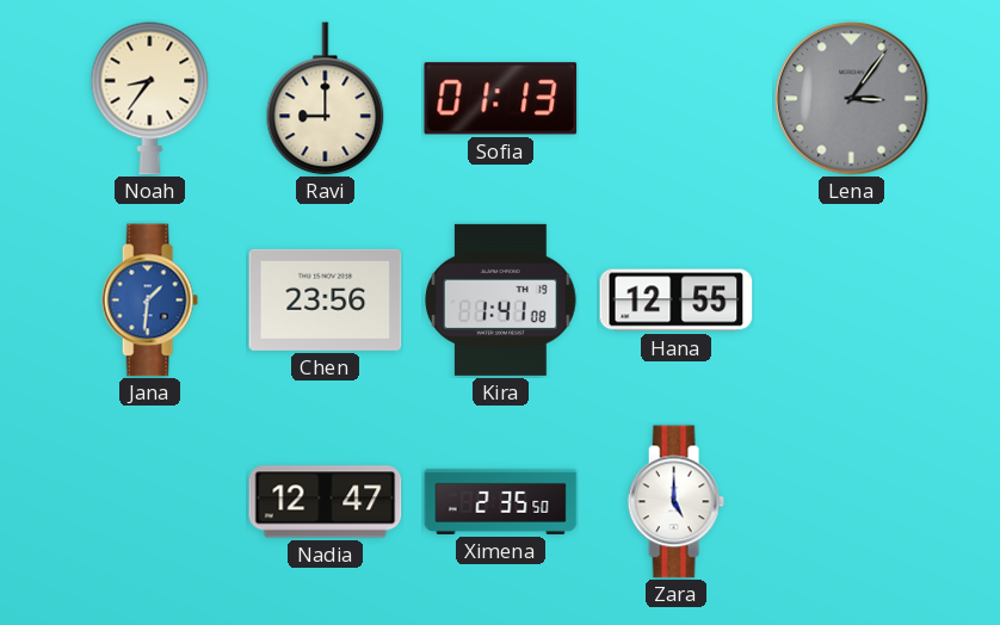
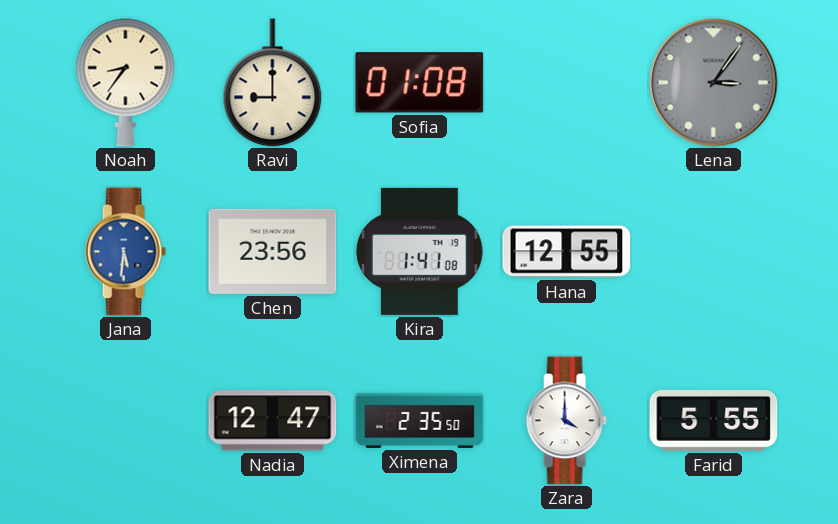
Sofia: 01:13 -> 01:08 (420, 83)
Jana: 1:31 -> 5:31 (125, 252)
Zara: 5:00 -> 4:00 (566, 421)
Farid: none -> 5:55 (714, 420)
